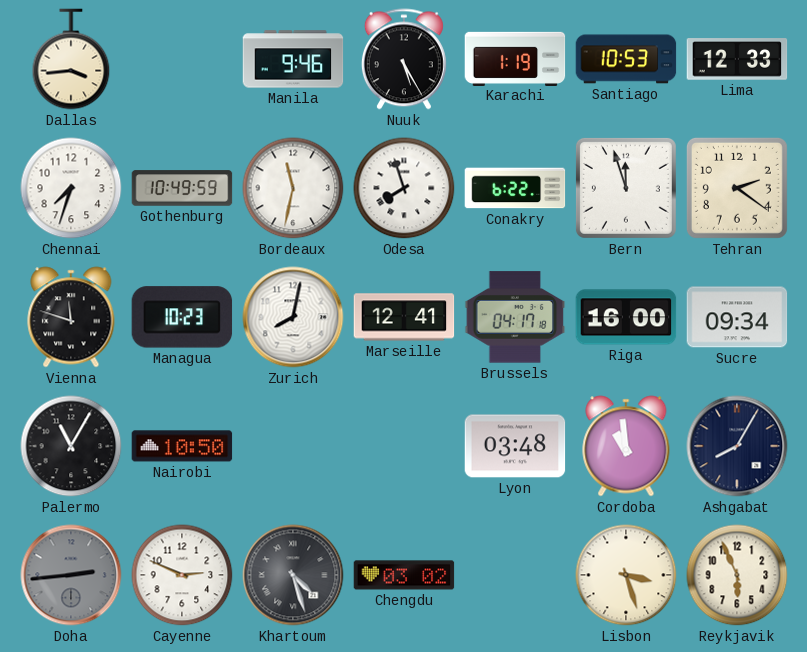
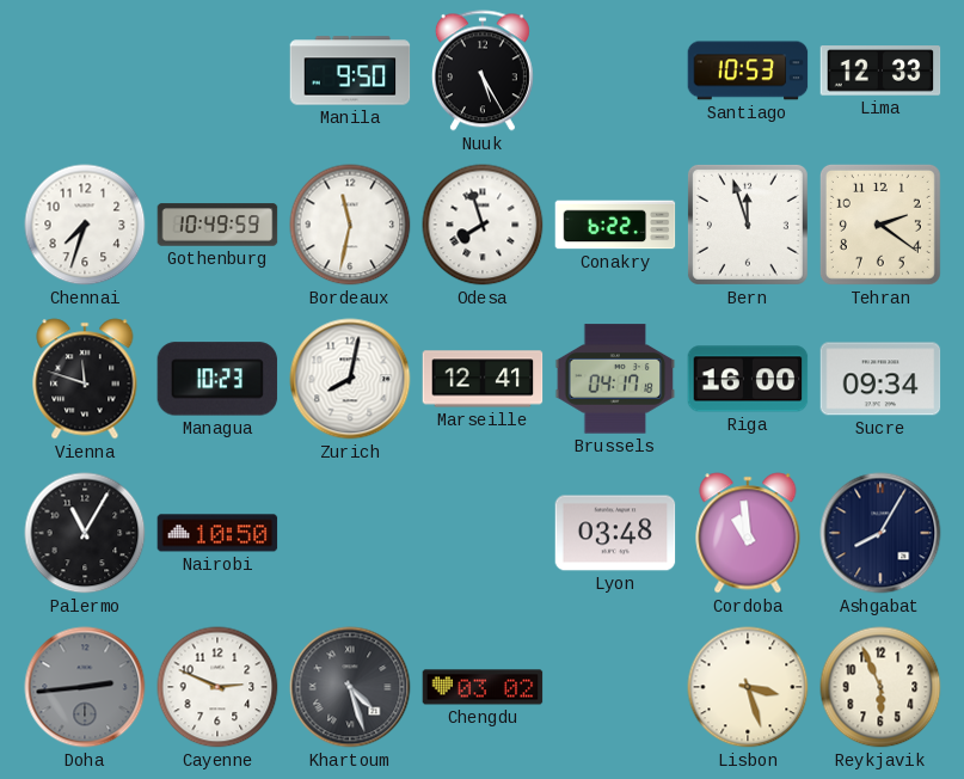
Dallas: 3:44 -> none (71, 59)
Manila: 9:46 -> 9:50 (350, 70)
Karachi: 1:19 -> none (515, 58)
